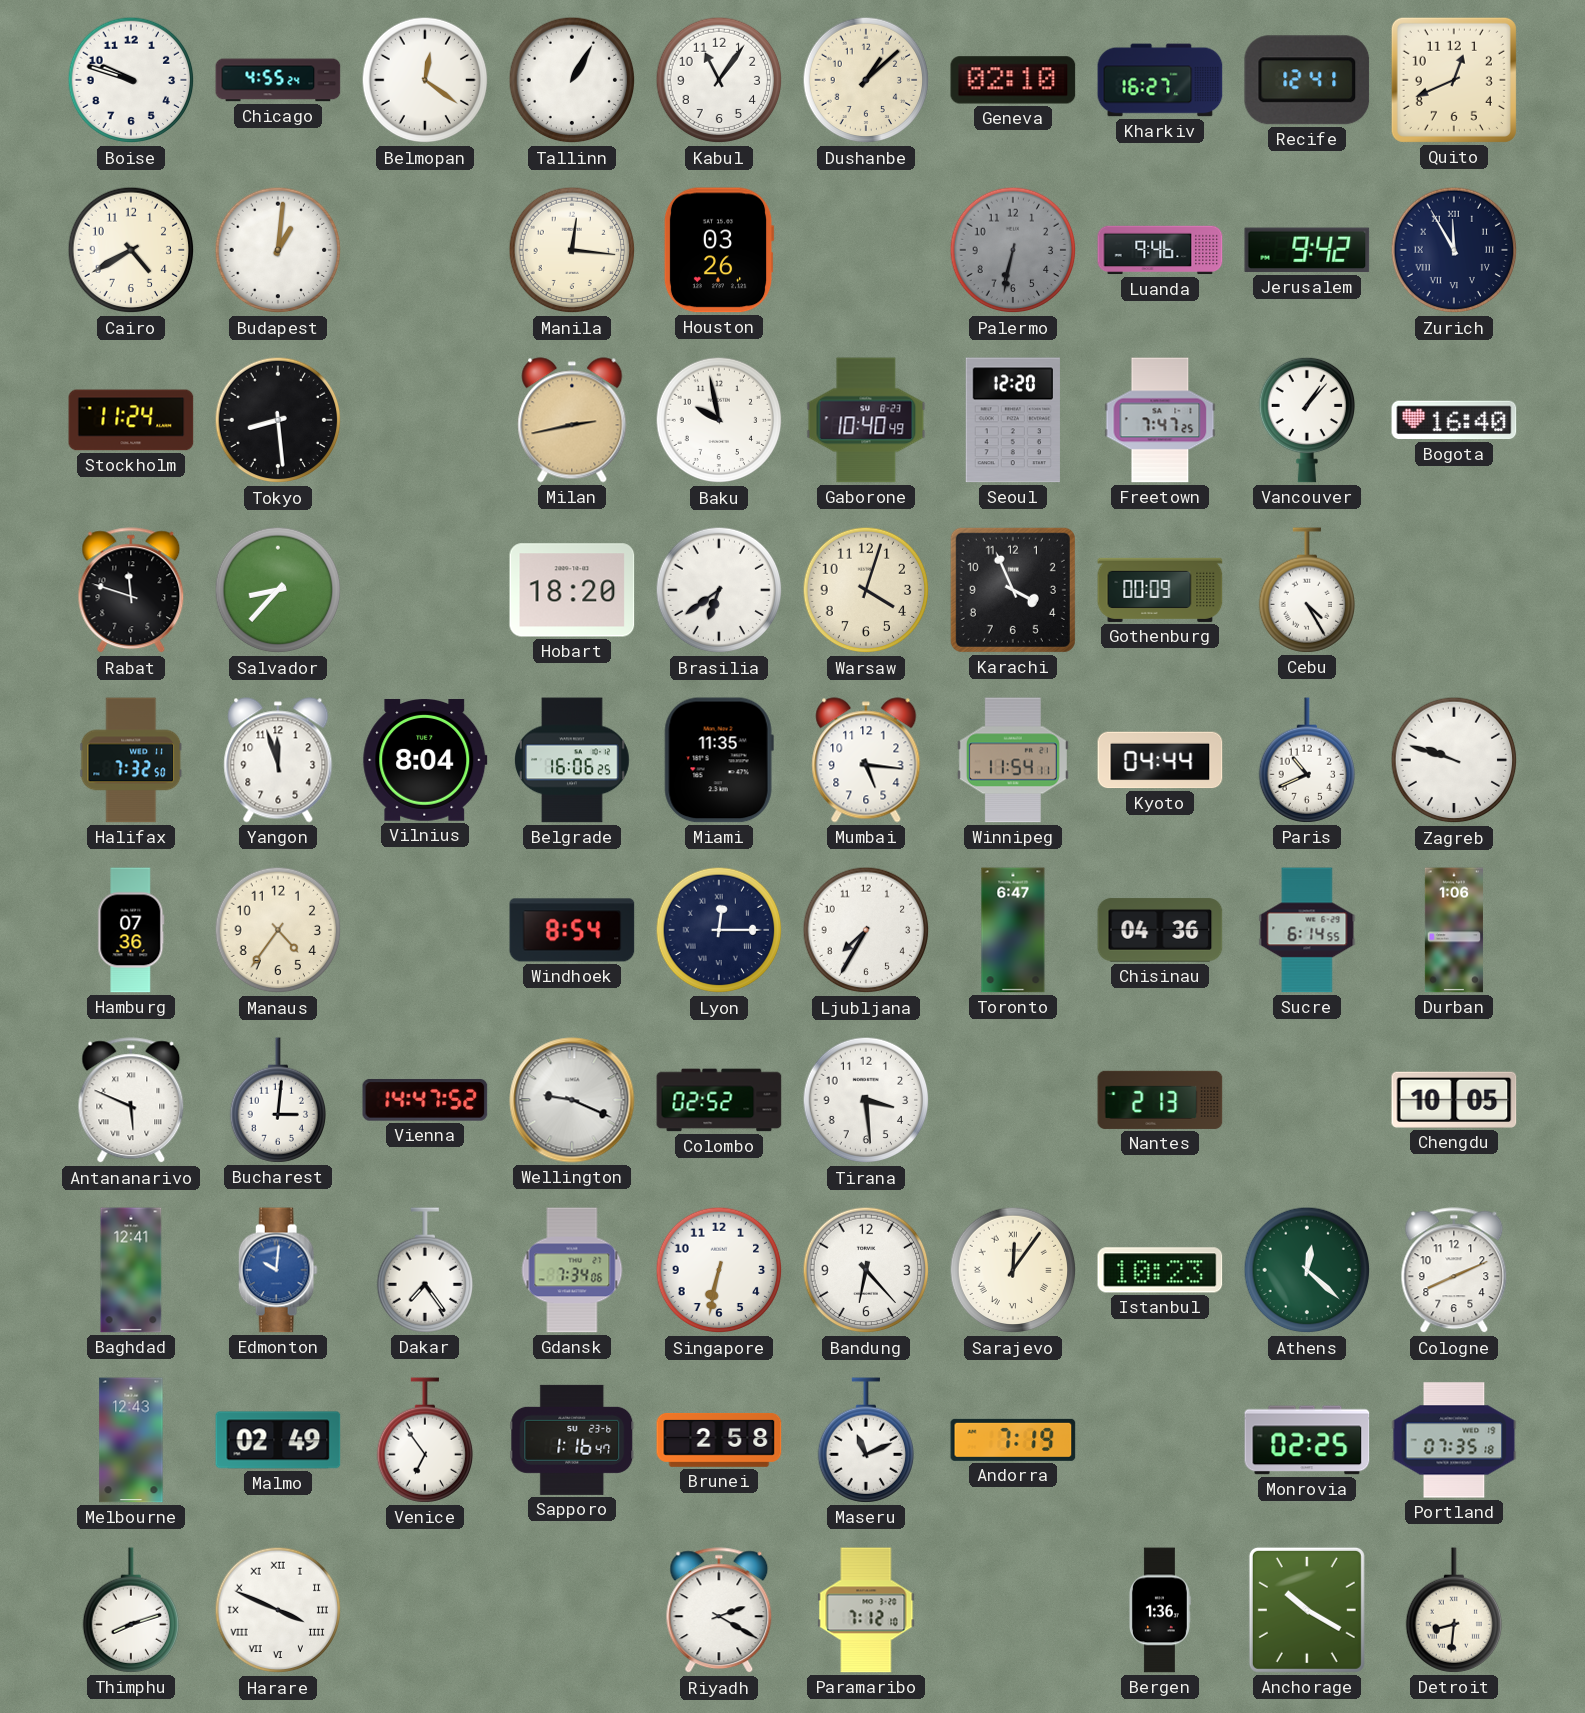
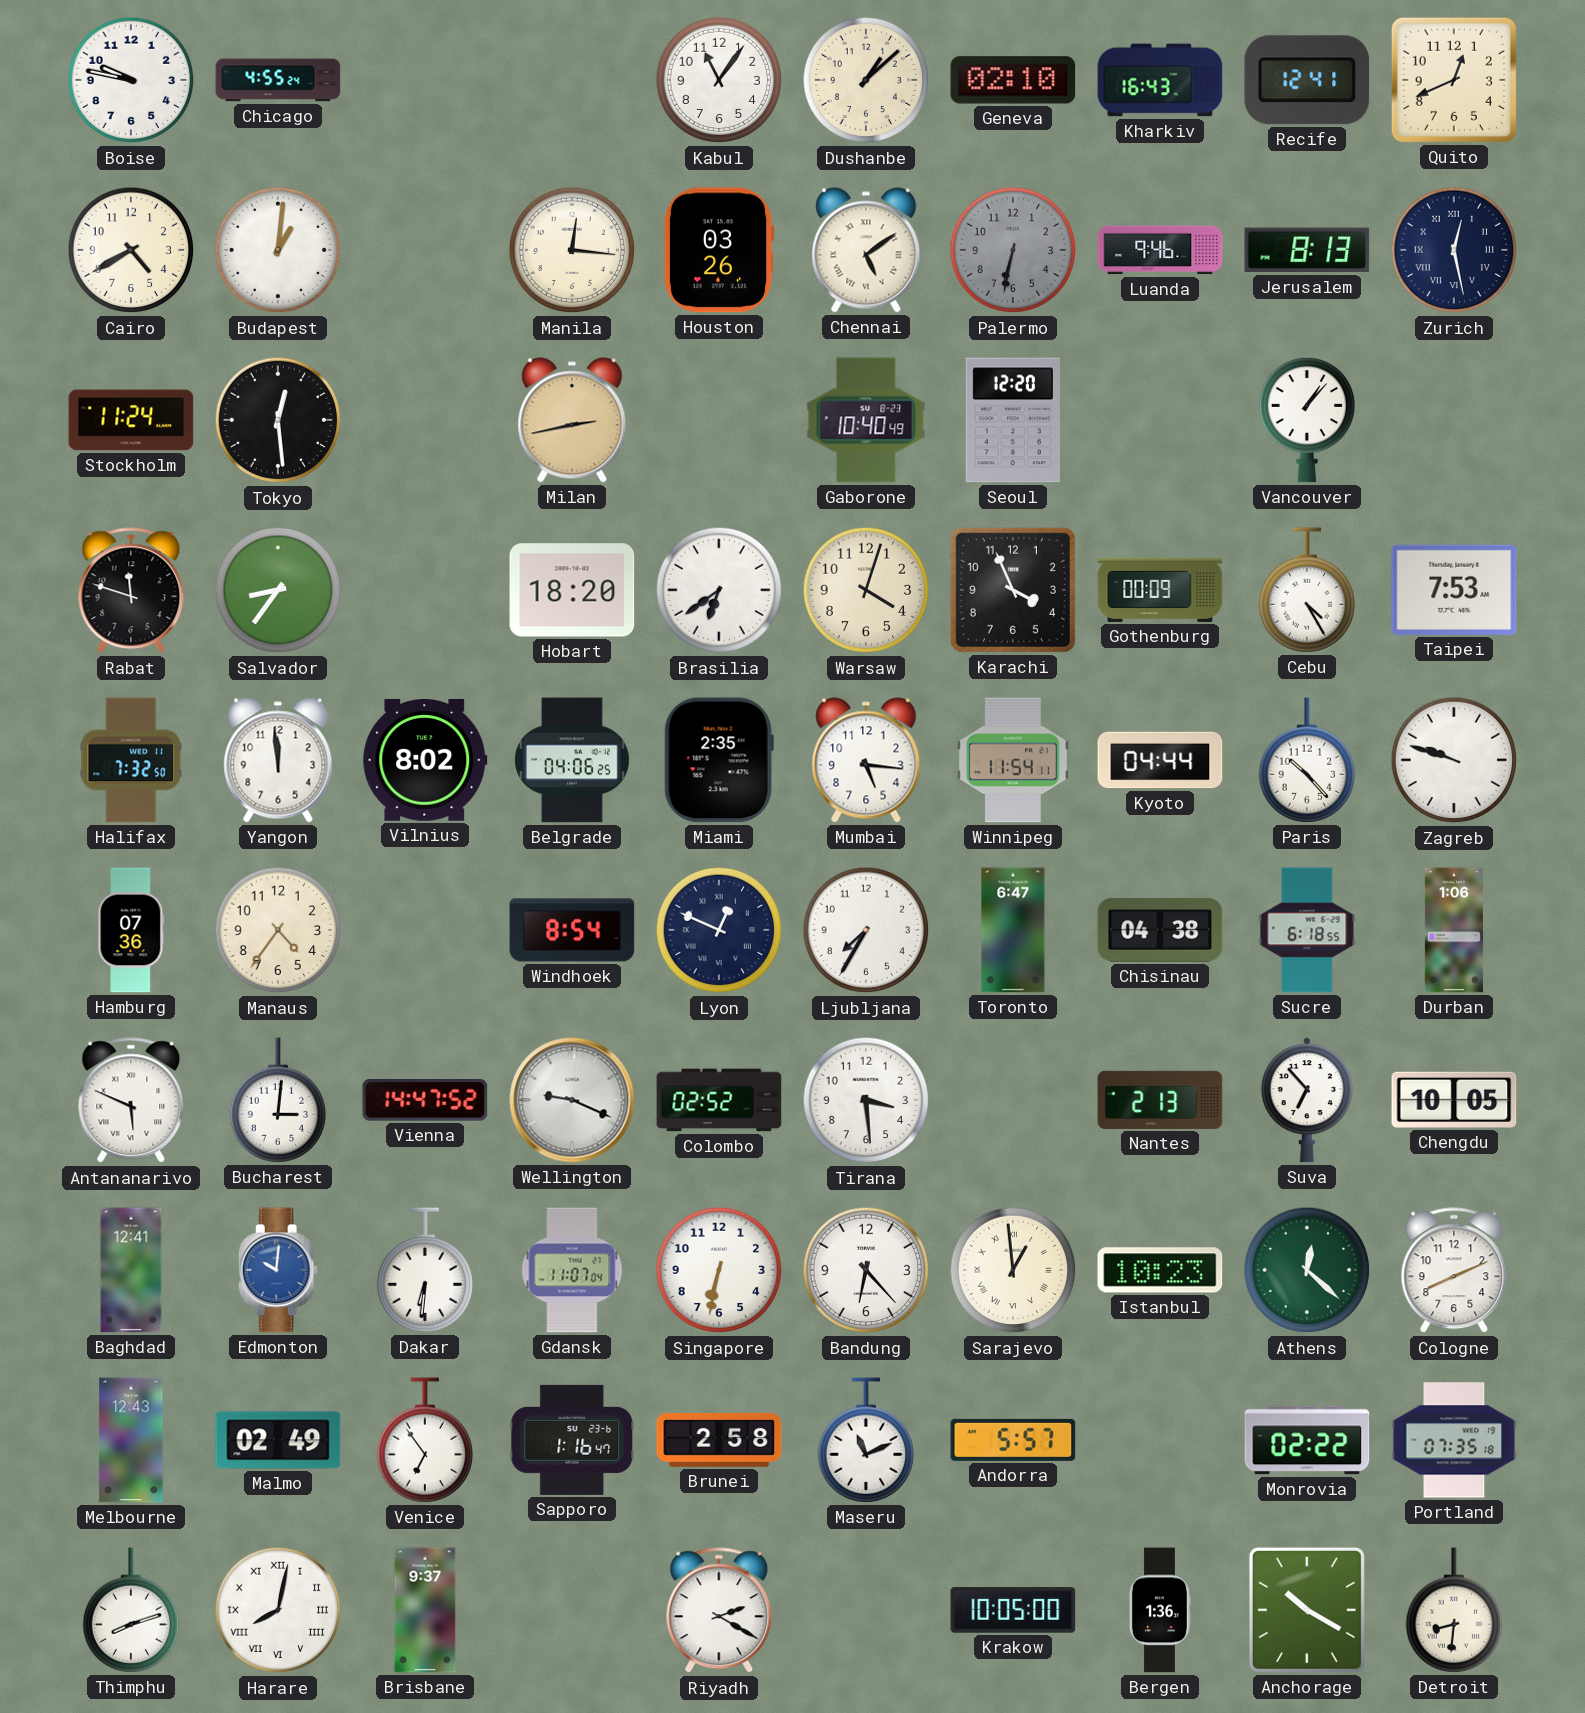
Boise: 9:48 -> 9:47 (131, 80)
Belmopan: 12:21 -> none (425, 80)
Tallinn: 1:05 -> none (572, 80)
Kharkiv: 16:27 -> 16:43 (1160, 80)
Chennai: none -> 5:09 (866, 250)
Jerusalem: 9:42 -> 8:13 (1307, 250)
Zurich: 11:55 -> 12:28 (1454, 250)
Tokyo: 8:29 -> 12:29 (278, 420)
Baku: 9:58 -> none (719, 420)
Freetown: 7:47 -> none (1160, 420)
Bogota: 16:40 -> none (1454, 420)
Salvador: 8:37 -> 8:36 (278, 590)
Taipei: none -> 7:53 (1454, 590)
Yangon: 11:57 -> 11:59 (278, 760)
Vilnius: 8:04 -> 8:02 (425, 761)
Belgrade: 16:06 -> 04:06 (573, 760)
Miami: 11:35 -> 2:35 (719, 760)
Paris: 10:41 -> 10:23 (1306, 760)
Lyon: 12:15 -> 12:49 (719, 930)
Chisinau: 04:36 -> 04:38 (1160, 930)
Sucre: 6:14 -> 6:18 (1307, 930)
Suva: none -> 6:53 (1307, 1100)
Dakar: 7:24 -> 6:31 (424, 1270)
Gdansk: 7:34 -> 11:07 (572, 1270)
Sarajevo: 12:06 -> 12:59 (1013, 1270)
Andorra: 7:19 -> 5:57 (1013, 1440)
Monrovia: 02:25 -> 02:22 (1307, 1440)
Harare: 3:49 -> 8:02 (278, 1610)
Brisbane: none -> 9:37 (425, 1610)
Paramaribo: 7:12 -> none (866, 1610)
Krakow: none -> 10:05 (1013, 1610)
